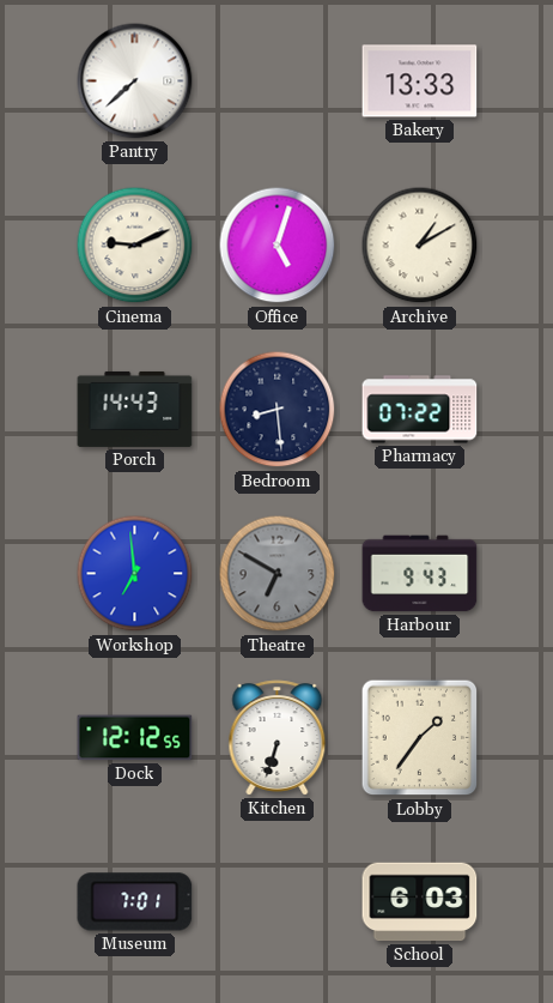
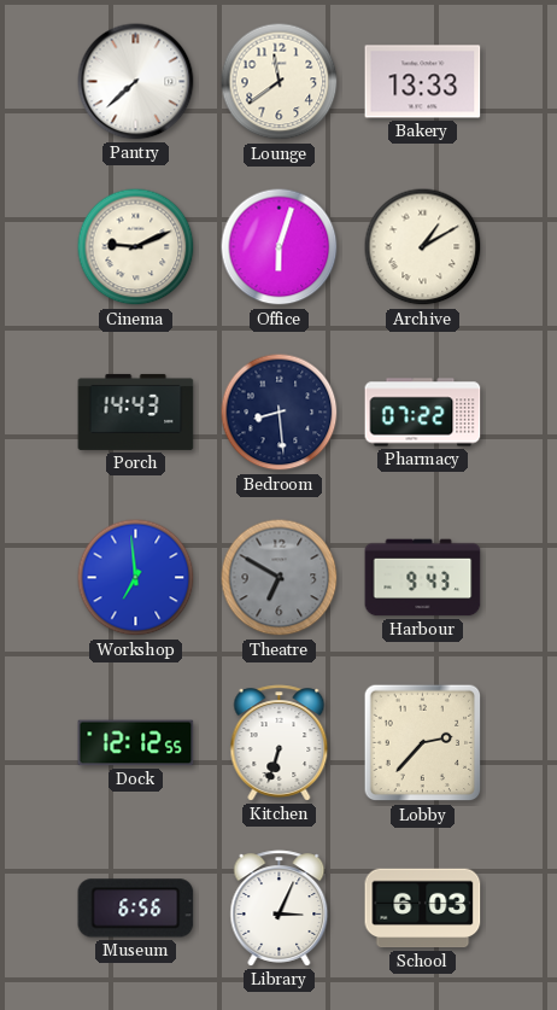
Lounge: none -> 11:39 (280, 82)
Office: 5:03 -> 6:03 (280, 247)
Lobby: 1:36 -> 2:37 (423, 743)
Museum: 7:01 -> 6:56 (136, 909)
Library: none -> 3:04 (280, 909)
